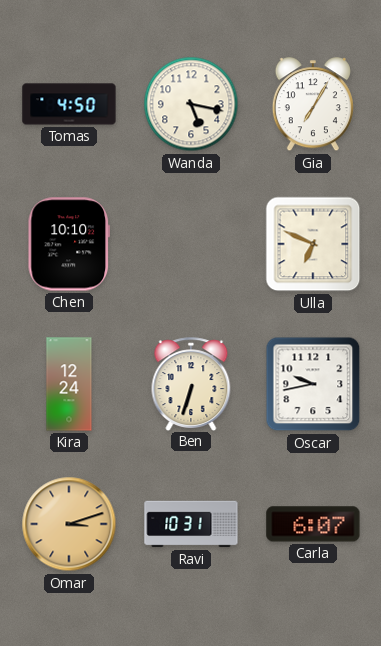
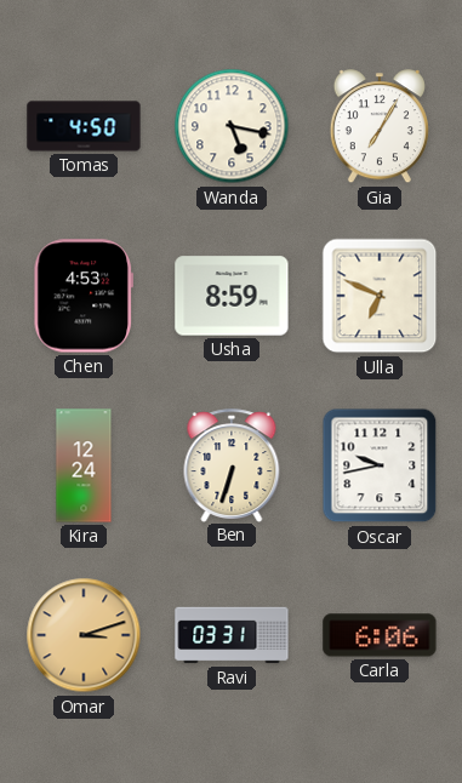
Chen: 10:10 -> 4:53 (82, 296)
Usha: none -> 8:59 (232, 296)
Ravi: 10:31 -> 03:31 (232, 635)
Carla: 6:07 -> 6:06 (380, 635)
